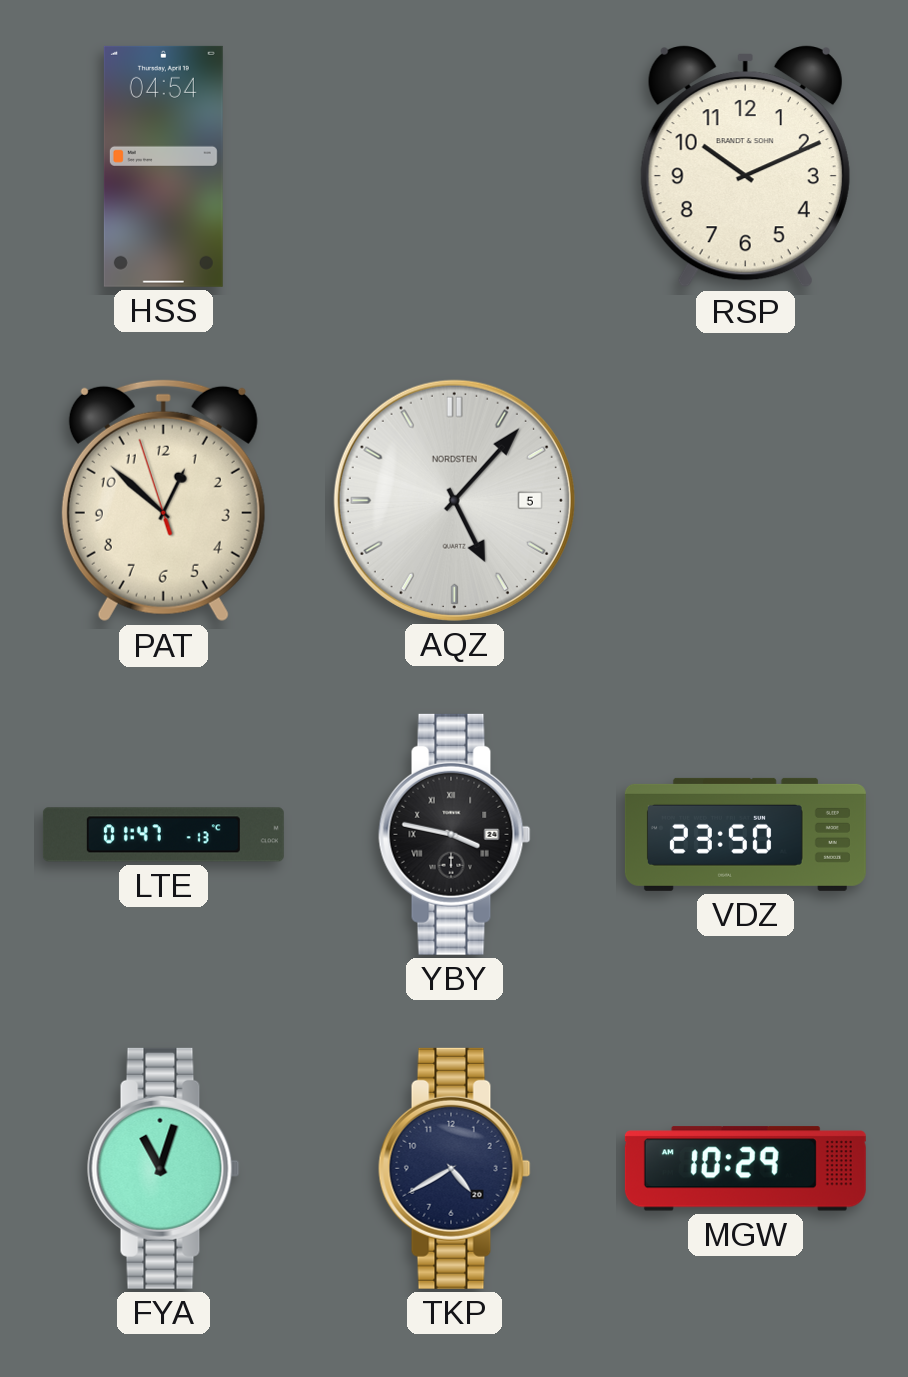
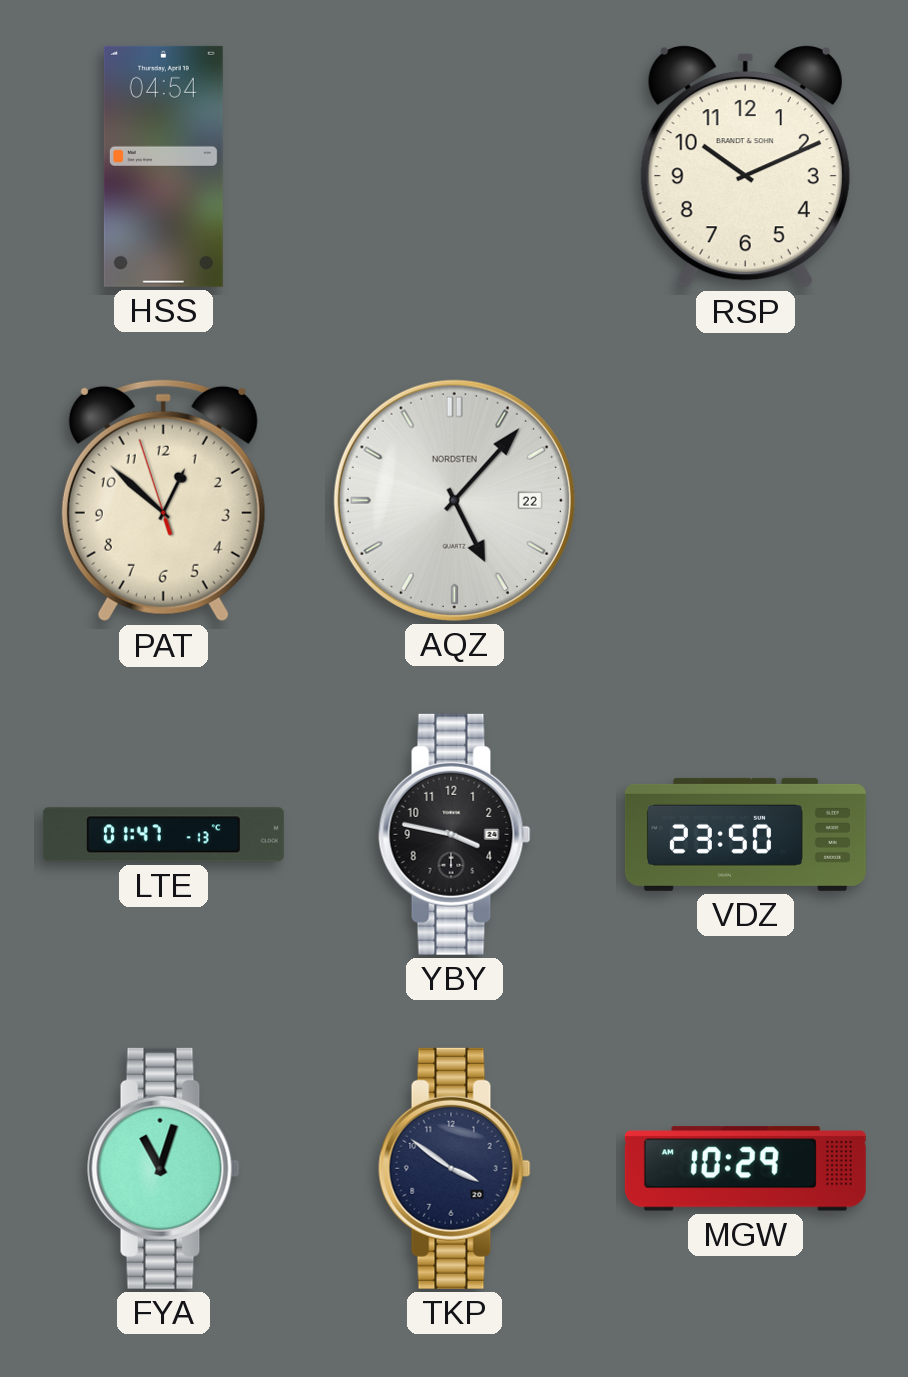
AQZ date: 5 -> 22 (454, 500)
YBY numerals: Roman -> Arabic (455, 834)
TKP: 4:40 -> 3:51 (455, 1168)
